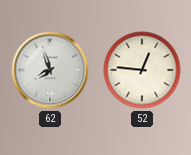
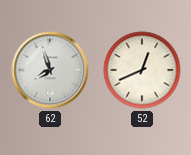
52: 12:46 -> 12:41 (142, 70)
